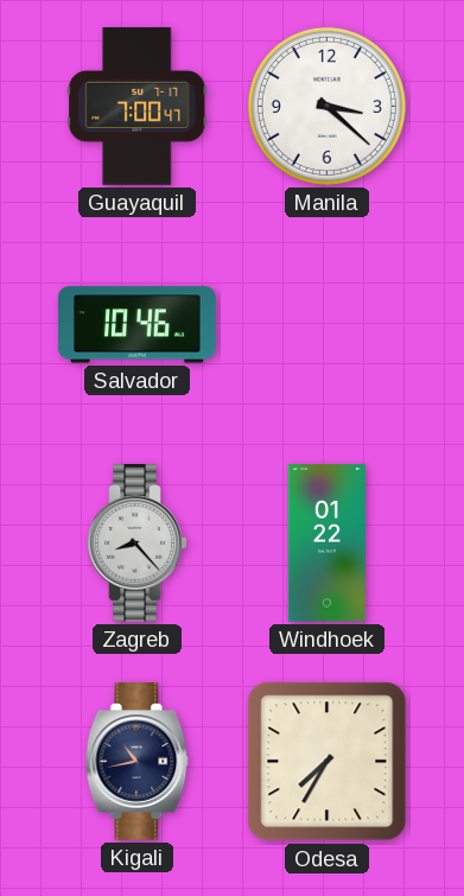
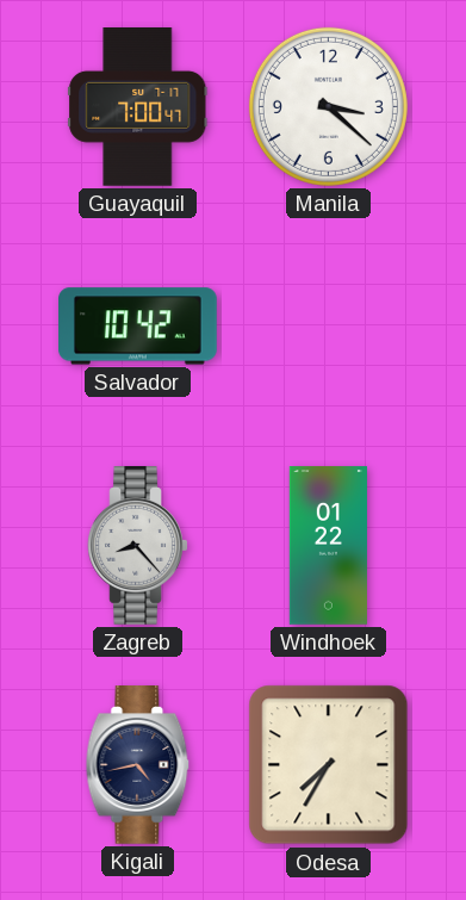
Salvador: 10:46 -> 10:42 (138, 327)
Kigali: 10:43 -> 4:43 (138, 765)
